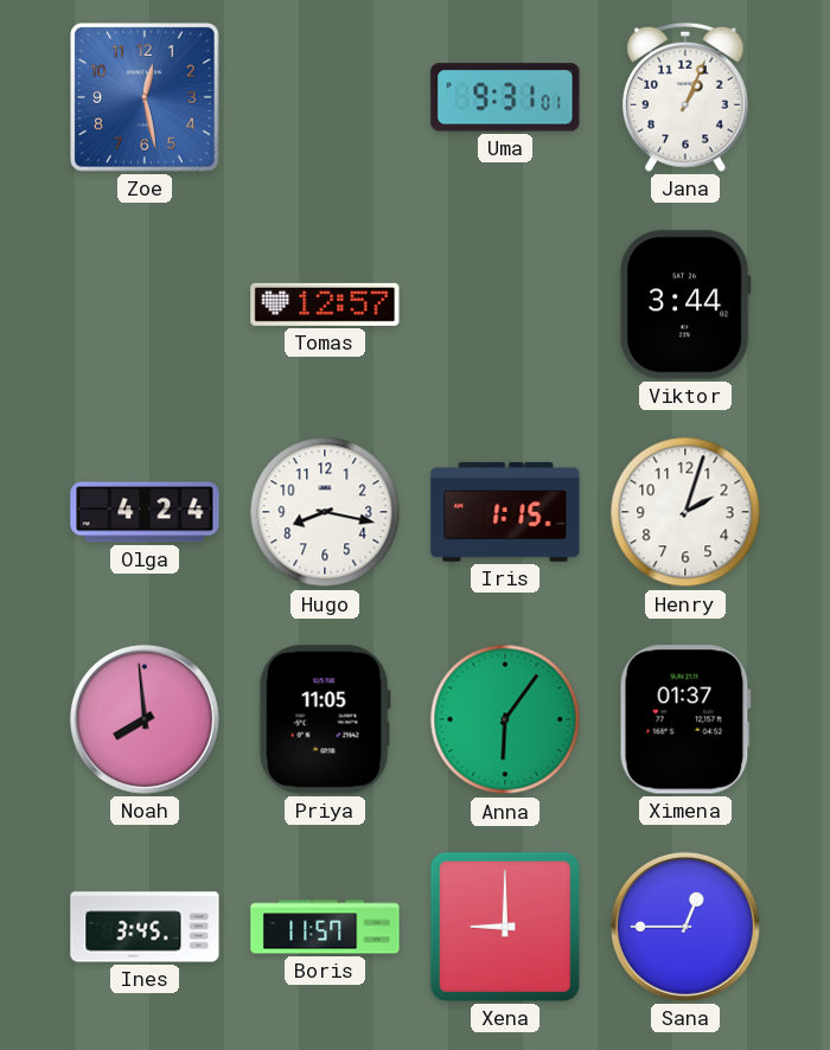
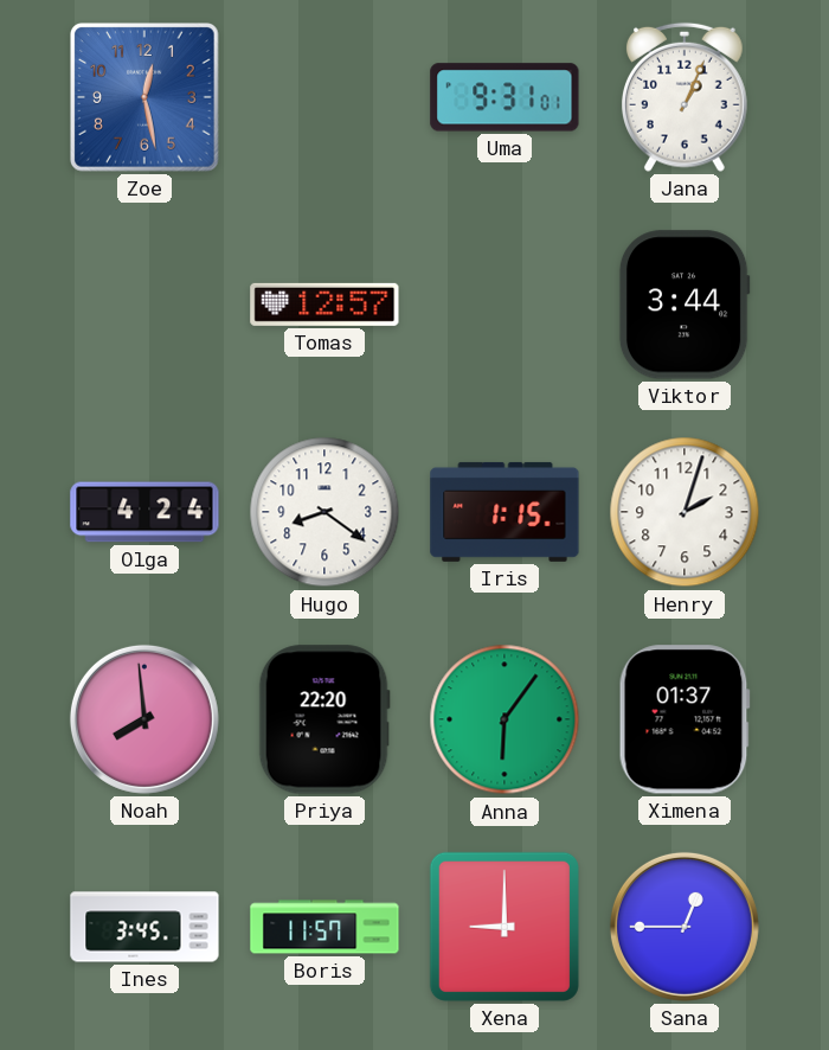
Hugo: 8:17 -> 8:21 (324, 512)
Priya: 11:05 -> 22:20 (324, 719)
